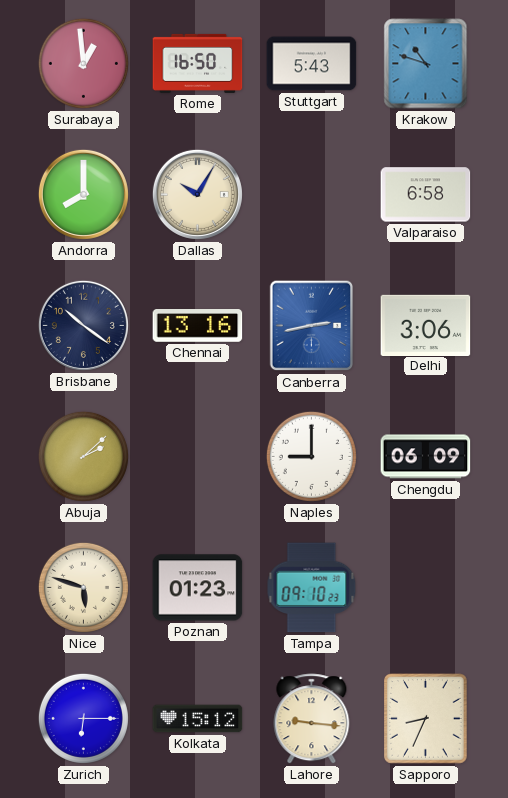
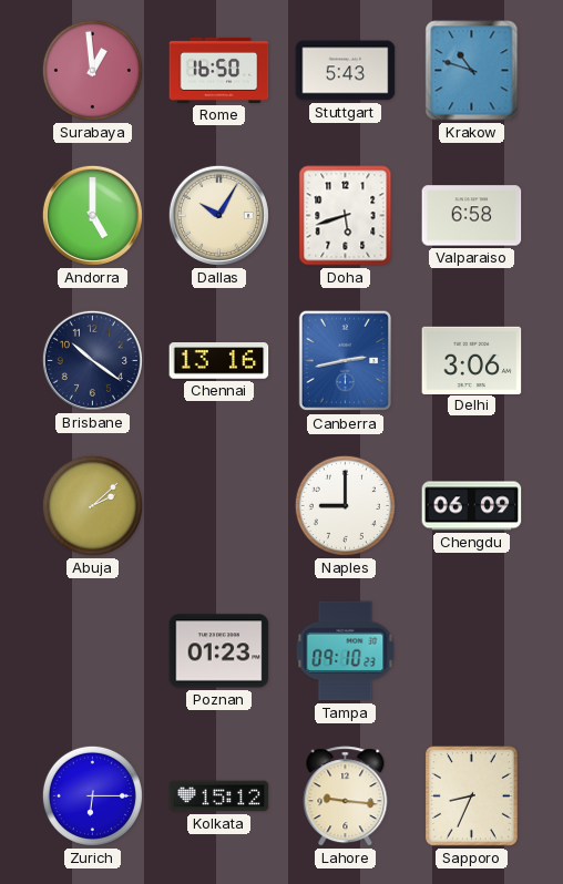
Andorra: 8:00 -> 5:00 (92, 215)
Doha: none -> 5:42 (346, 216)
Nice: 5:48 -> none (83, 587)
